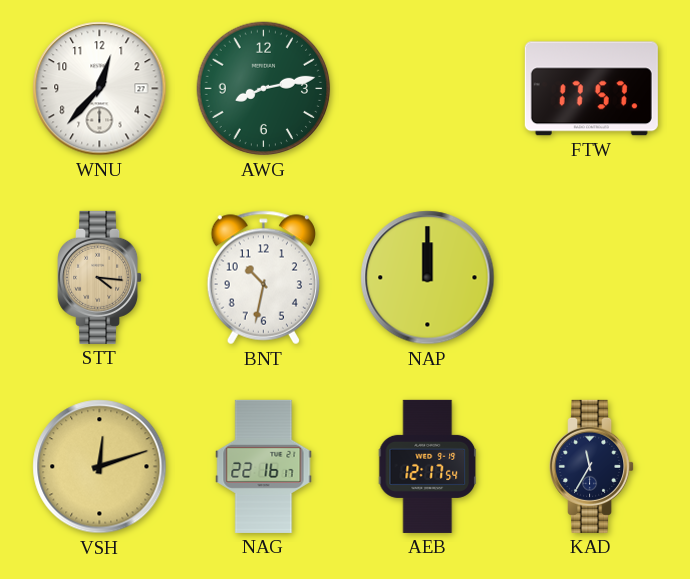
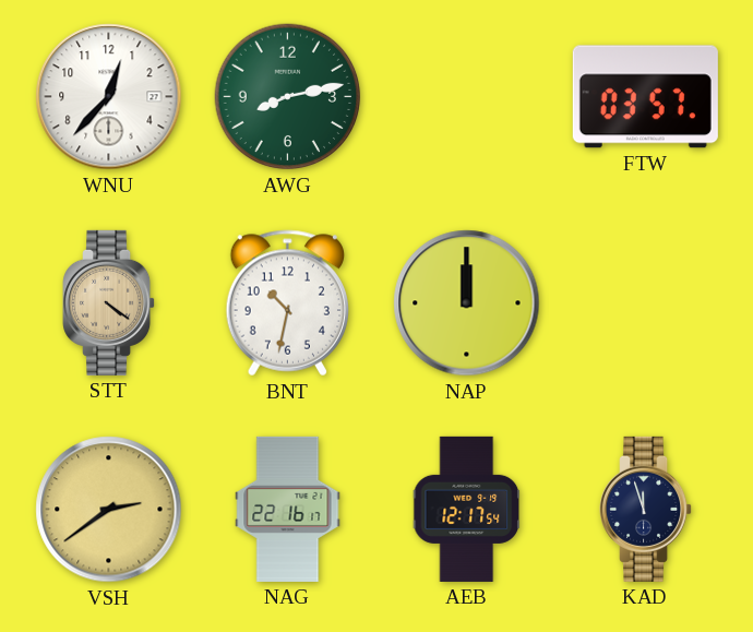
FTW: 17:57 -> 03:57 (645, 97)
STT: 4:16 -> 4:21 (109, 302)
VSH: 12:12 -> 2:39 (109, 510)
KAD: 11:35 -> 11:57 (646, 509)
